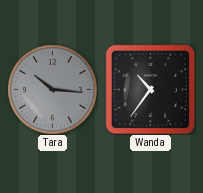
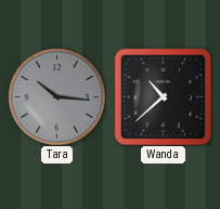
Wanda: 10:36 -> 10:38 (163, 96)
